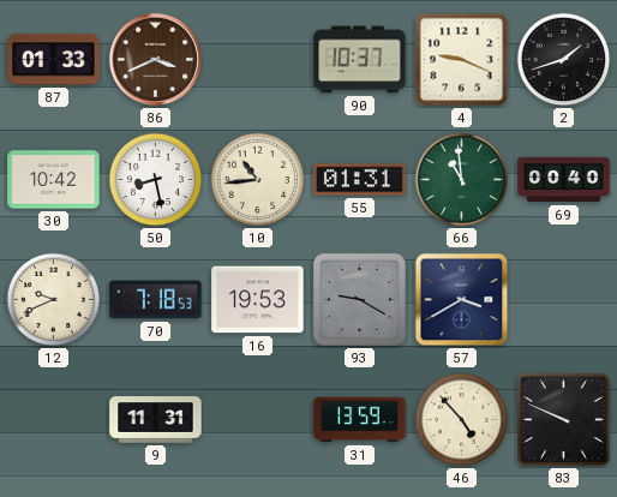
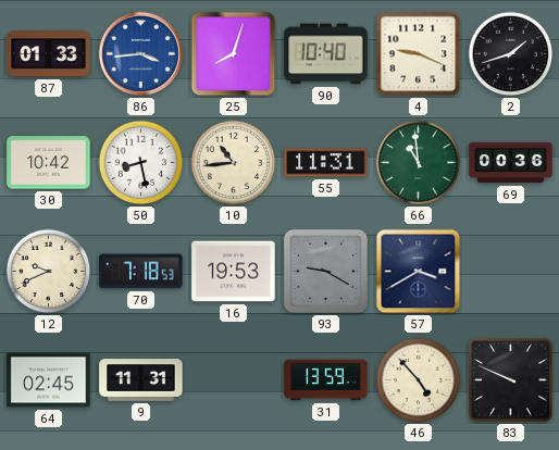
86: 3:41 -> 3:44 (140, 53)
86 dial: brown -> blue (140, 53)
25: none -> 8:03 (234, 54)
90: 10:37 -> 10:40 (326, 54)
55: 01:31 -> 11:31 (326, 163)
69: 00:40 -> 00:36 (511, 163)
64: none -> 02:45 (49, 380)
